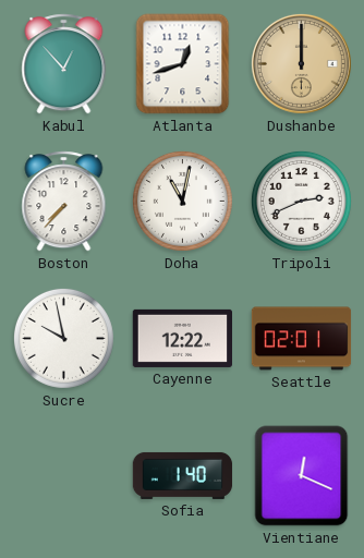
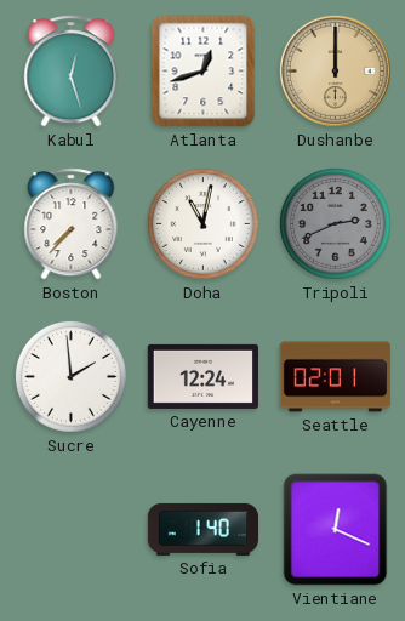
Kabul: 12:53 -> 12:27 (72, 72)
Tripoli dial: white -> grey (335, 223)
Sucre: 9:58 -> 1:59 (70, 376)
Cayenne: 12:22 -> 12:24 (204, 376)
